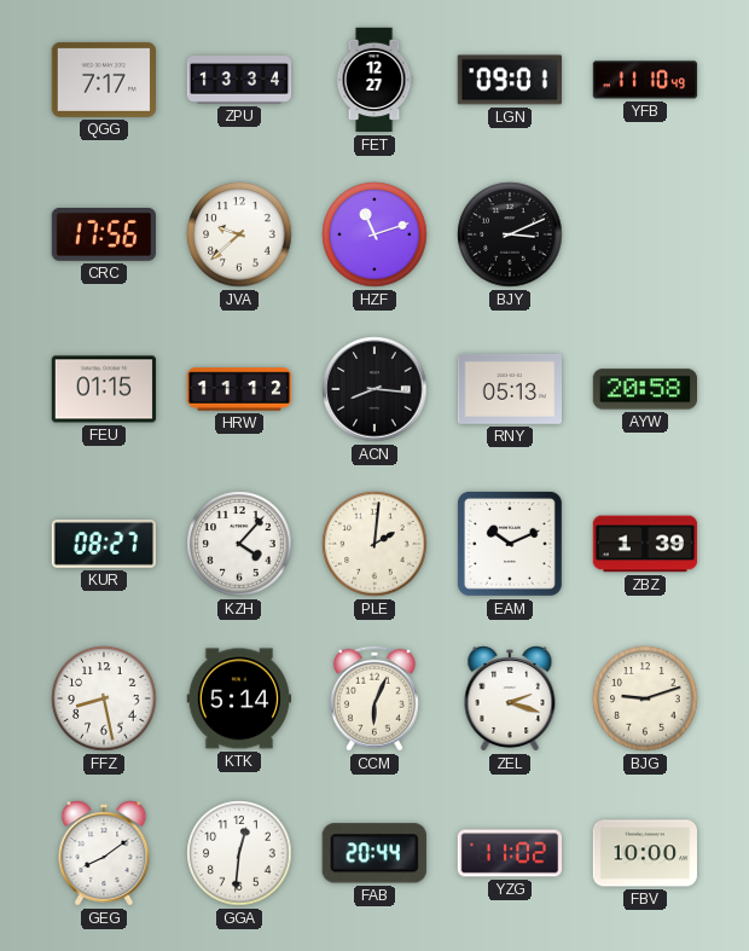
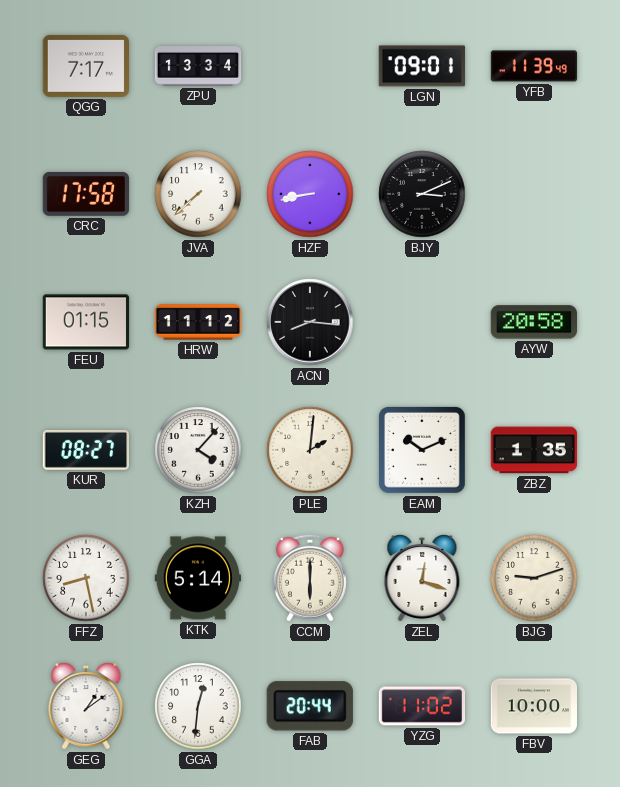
FET: 12:27 -> none (374, 80)
YFB: 11:10 -> 11:39 (534, 66)
CRC: 17:56 -> 17:58 (85, 195)
JVA: 9:38 -> 7:38 (198, 194)
HZF: 11:12 -> 8:43 (310, 194)
RNY: 05:13 -> none (510, 389)
ZBZ: 1:39 -> 1:35 (534, 450)
CCM: 6:04 -> 6:00 (310, 578)
ZEL: 2:18 -> 12:18 (422, 579)
GEG: 8:09 -> 1:09 (86, 707)
